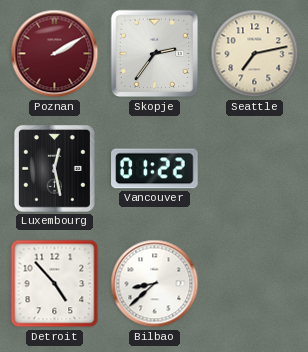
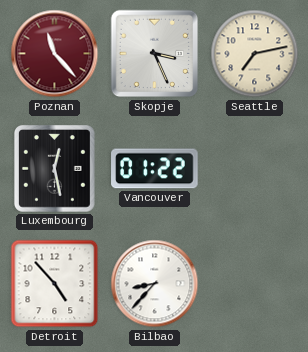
Poznan: 2:10 -> 11:23 (55, 54)
Skopje: 2:36 -> 3:26 (155, 54)
Bilbao: 8:38 -> 8:37 (155, 284)
